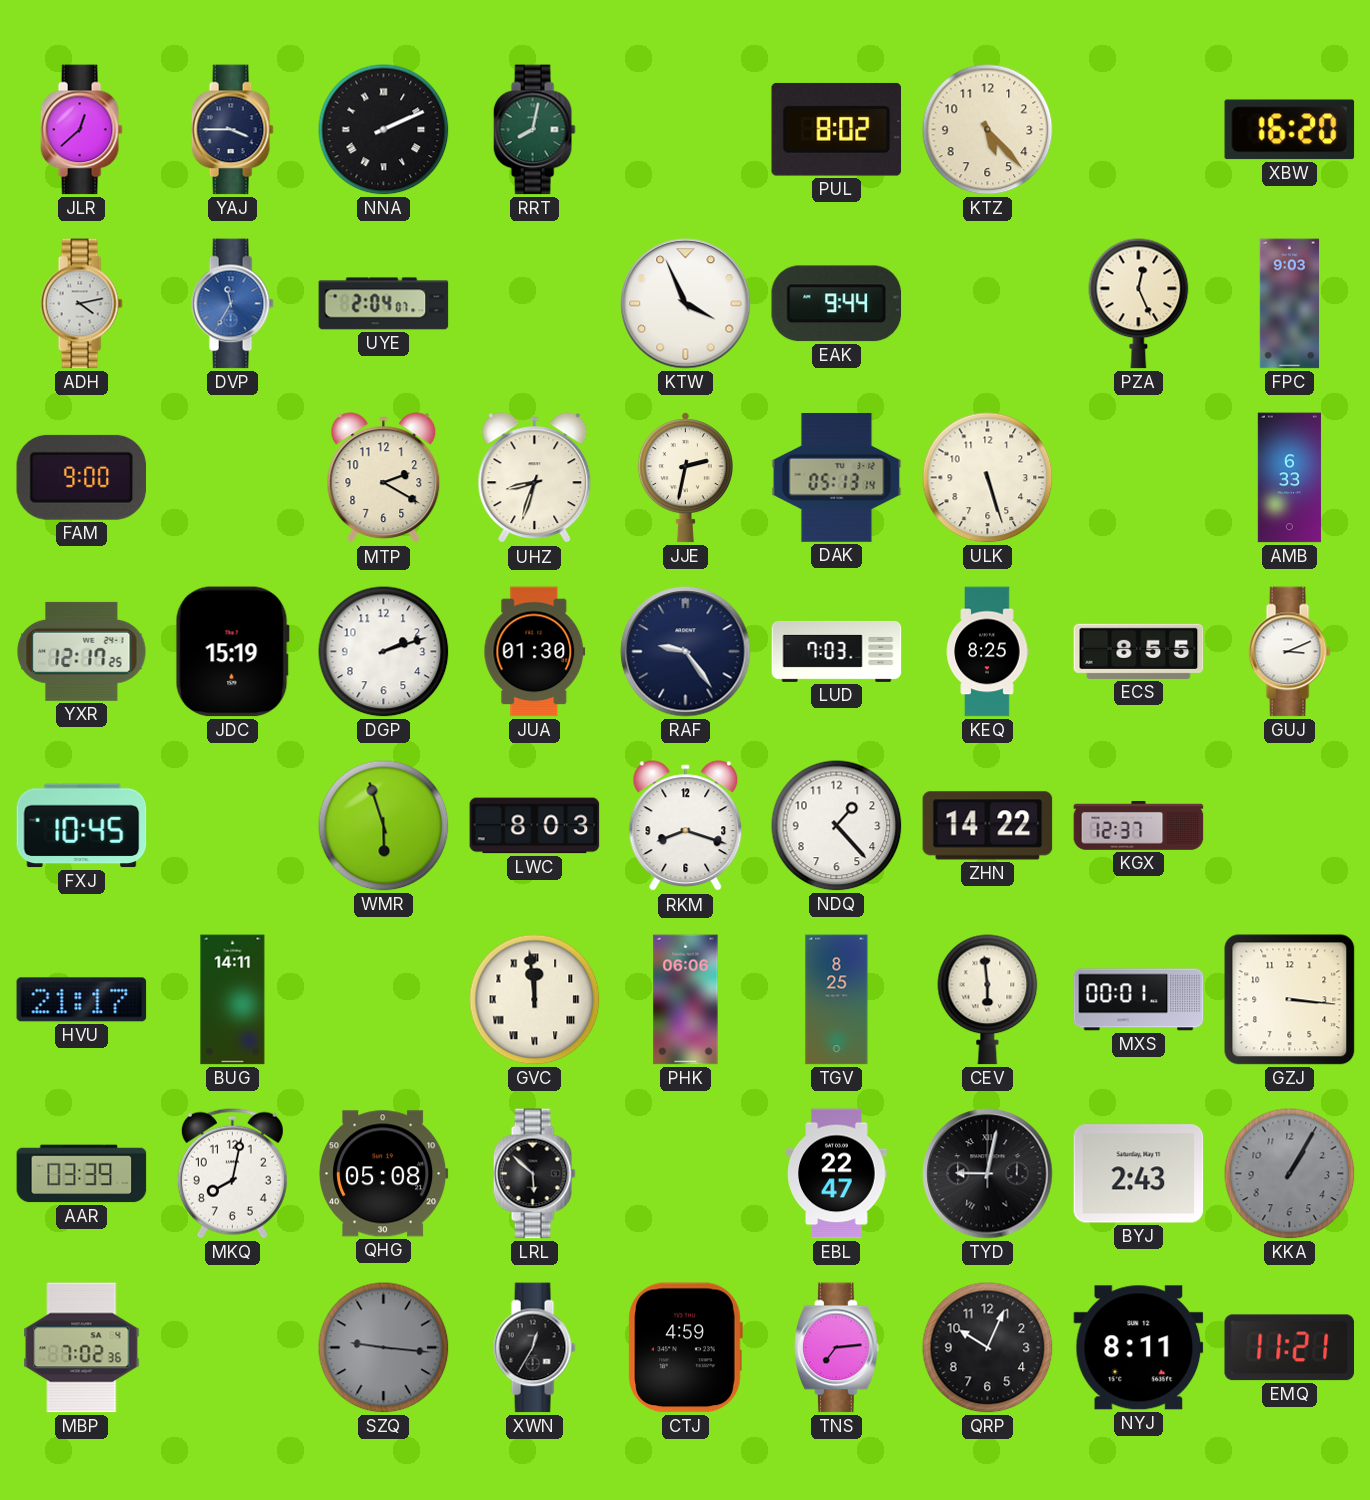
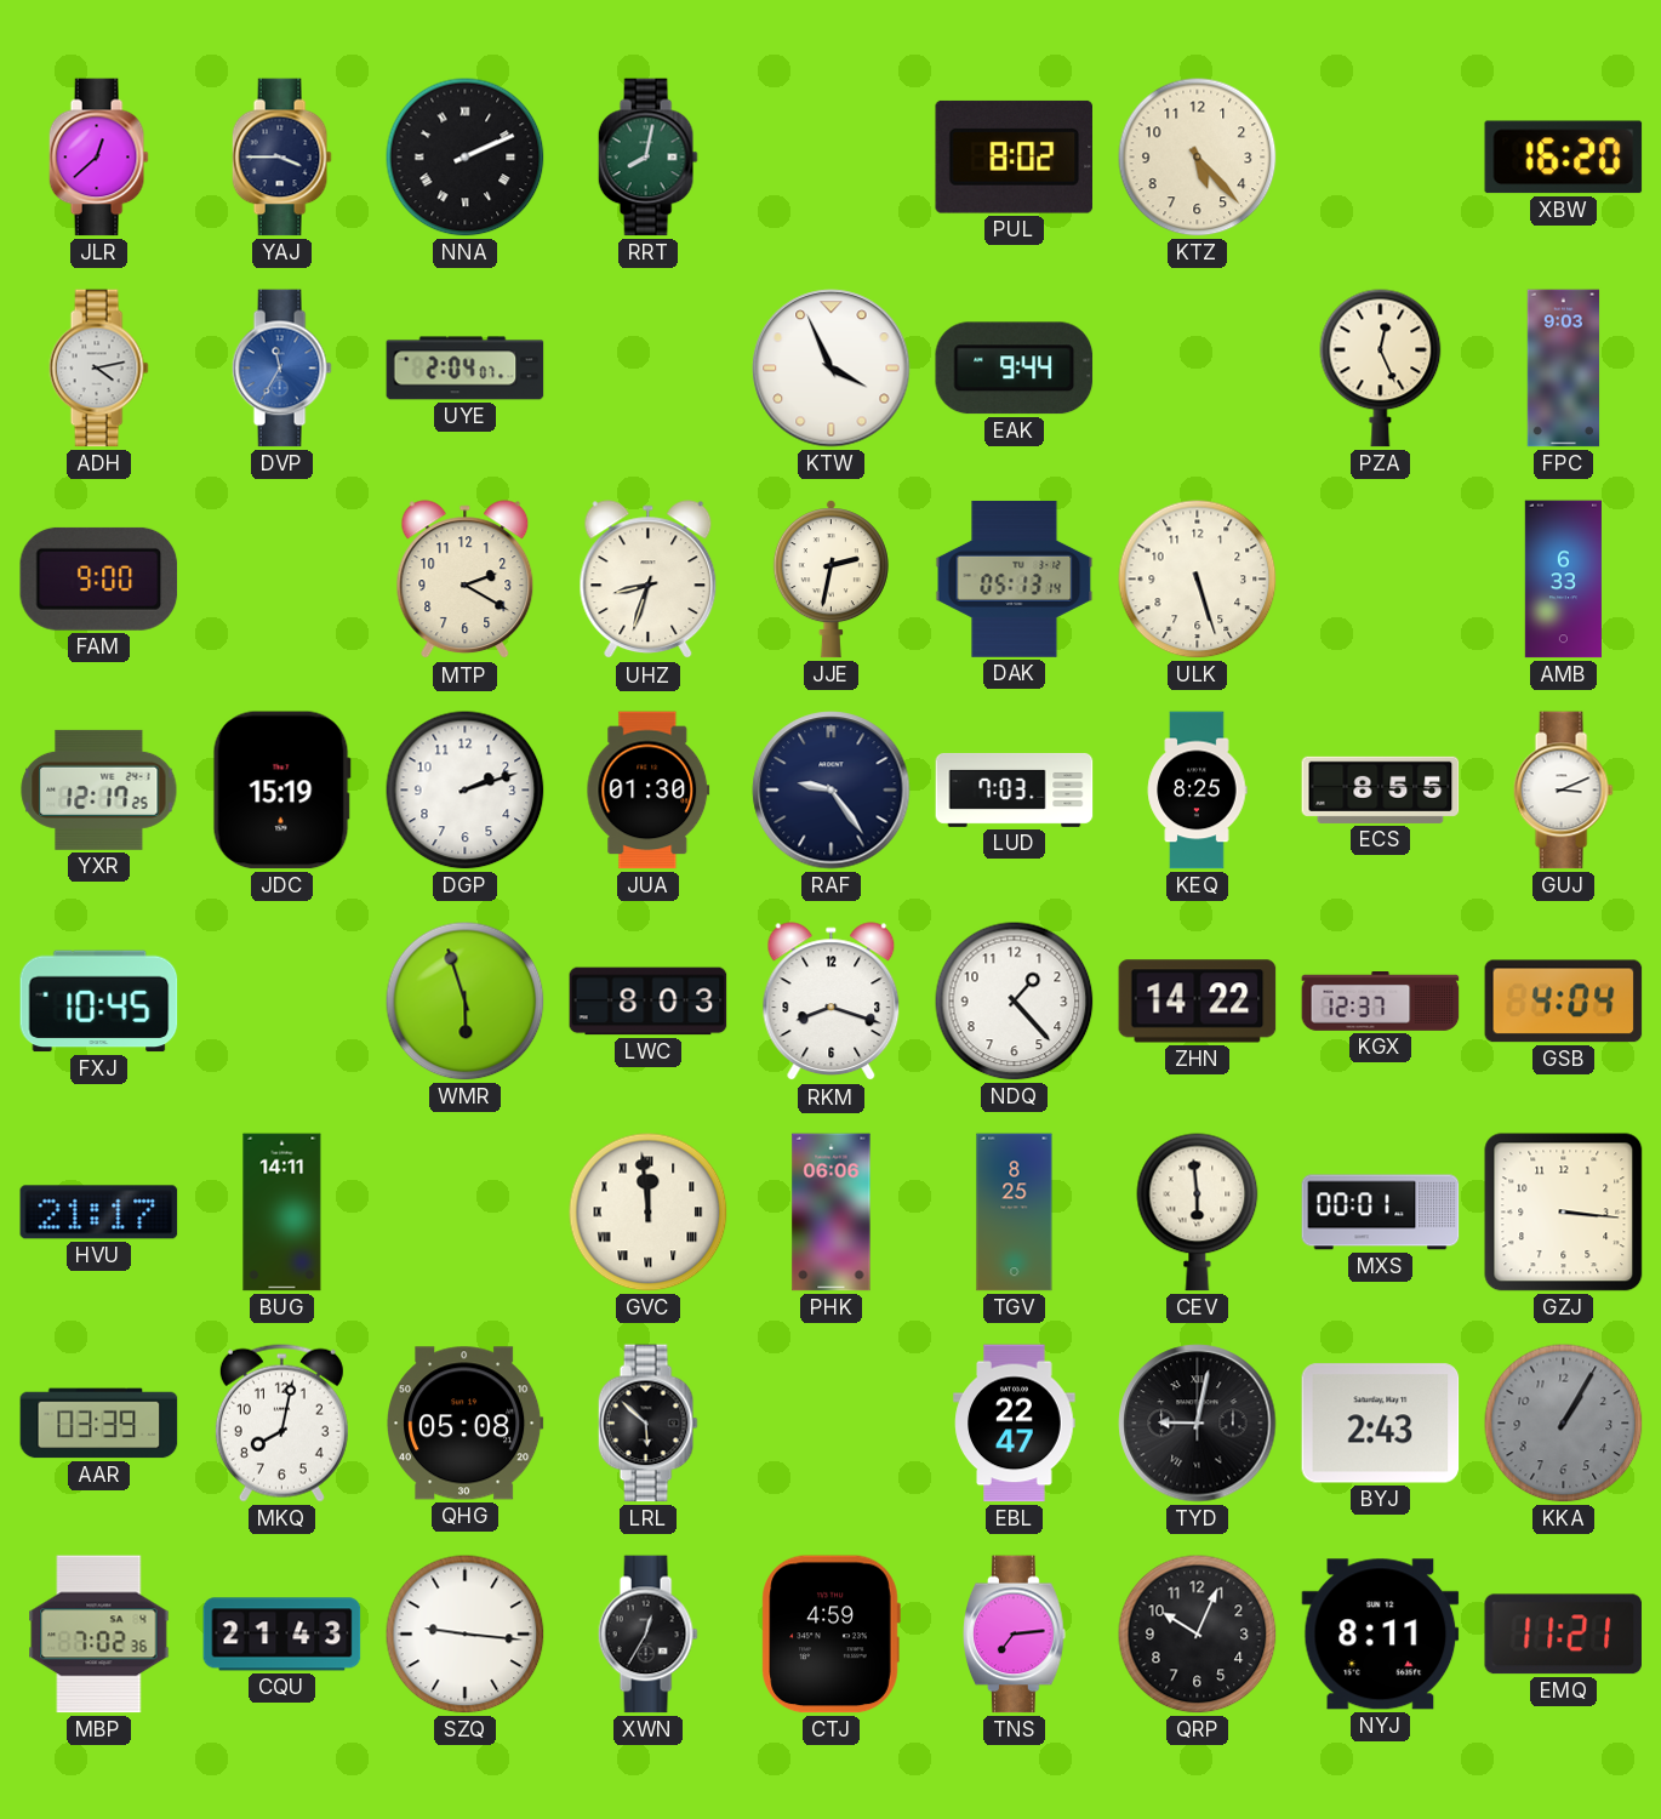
GSB: none -> 4:04 (1564, 1002)
CQU: none -> 21:43 (282, 1635)
SZQ dial: grey -> white (466, 1635)
